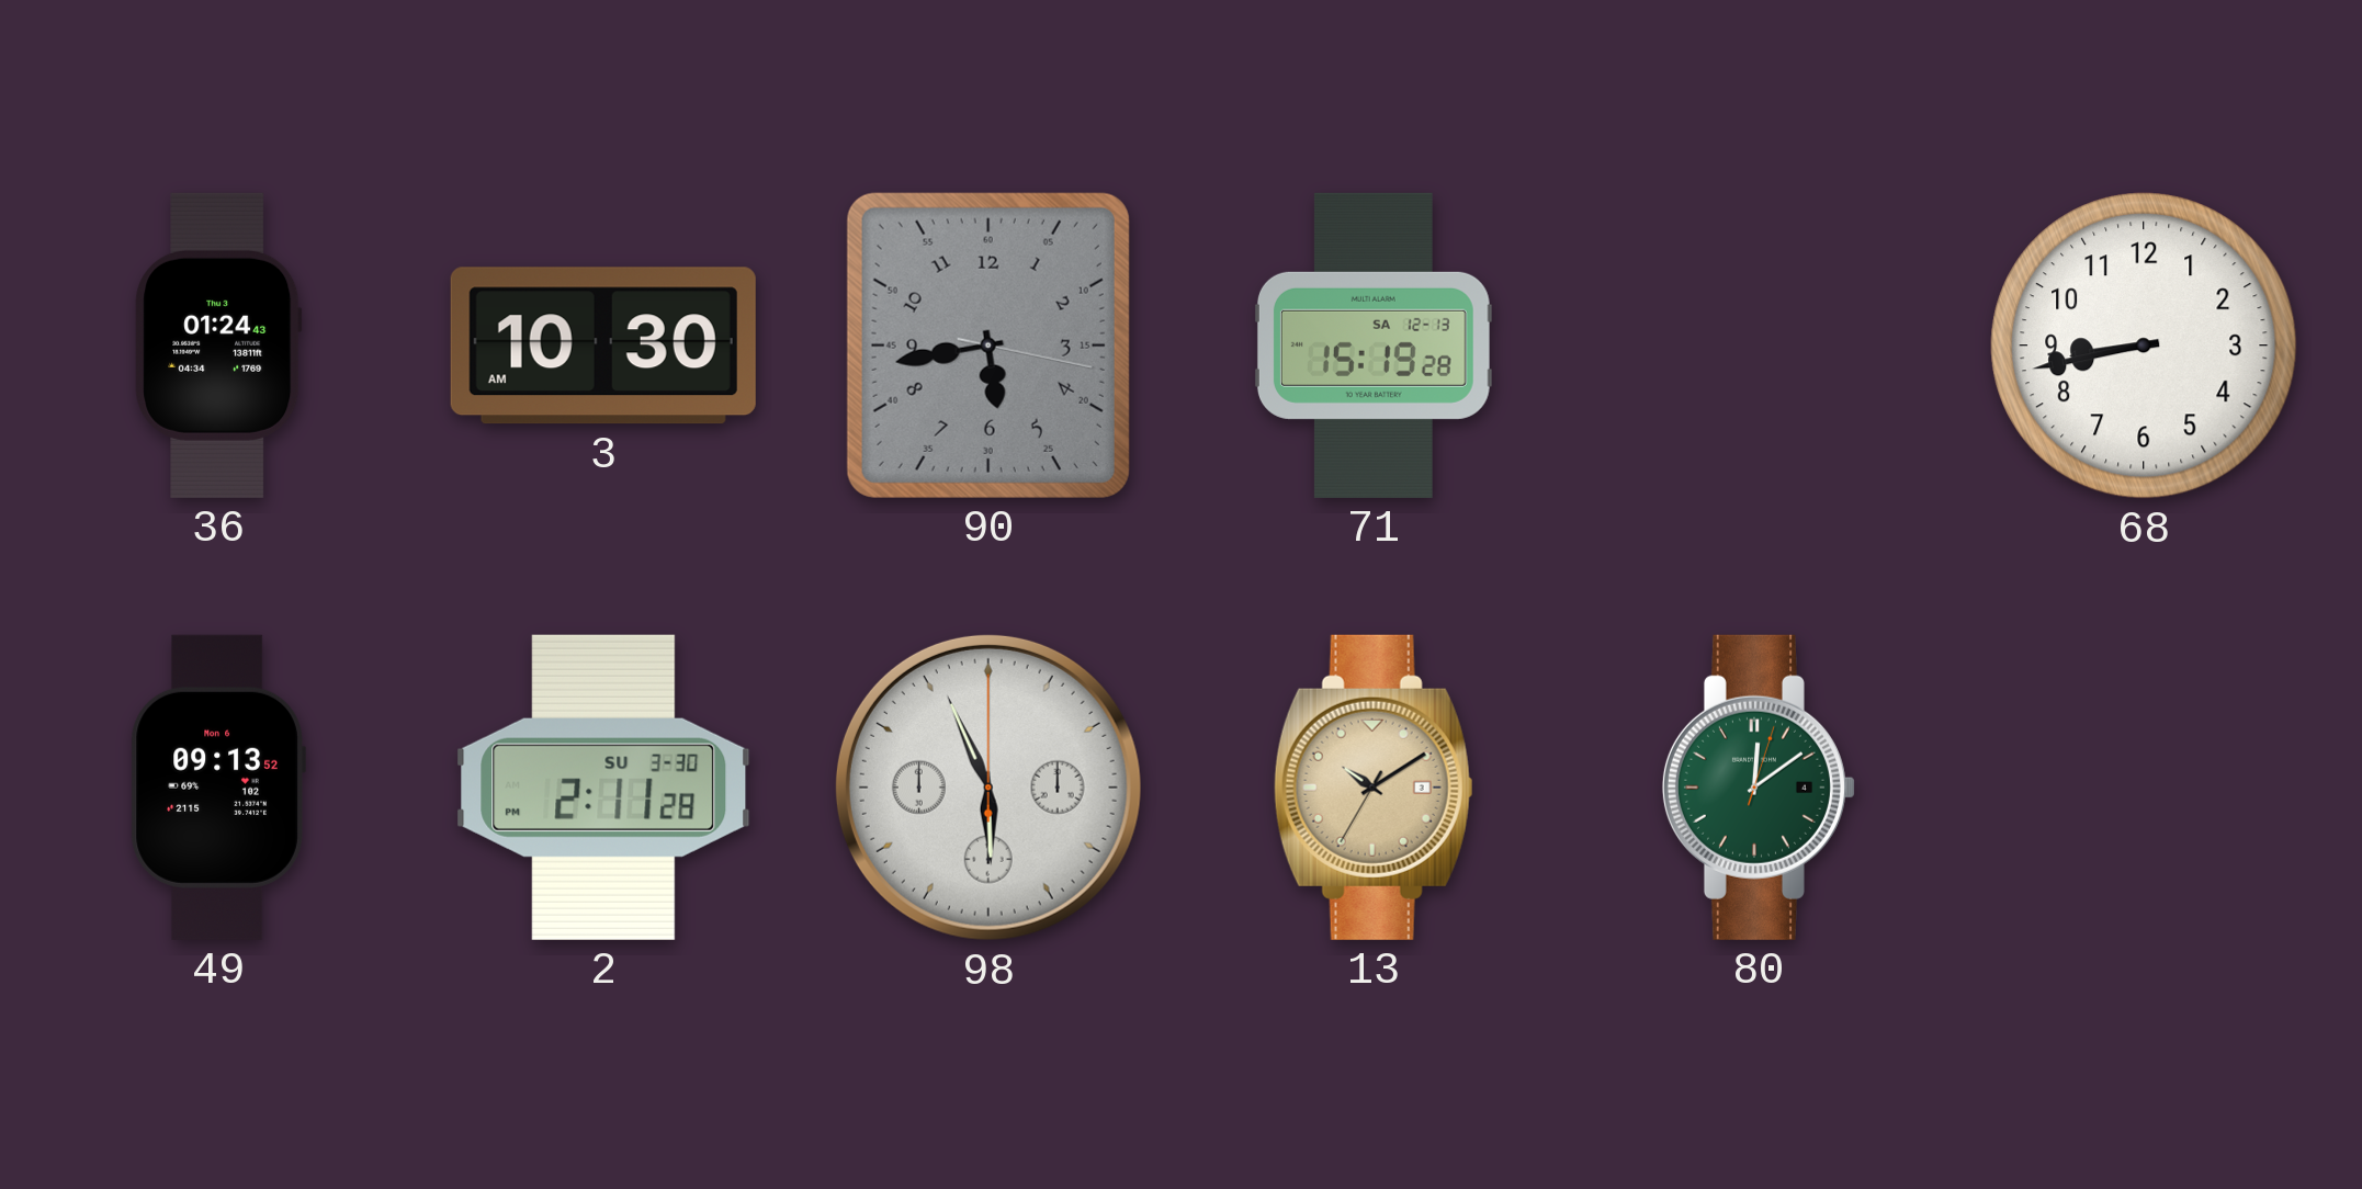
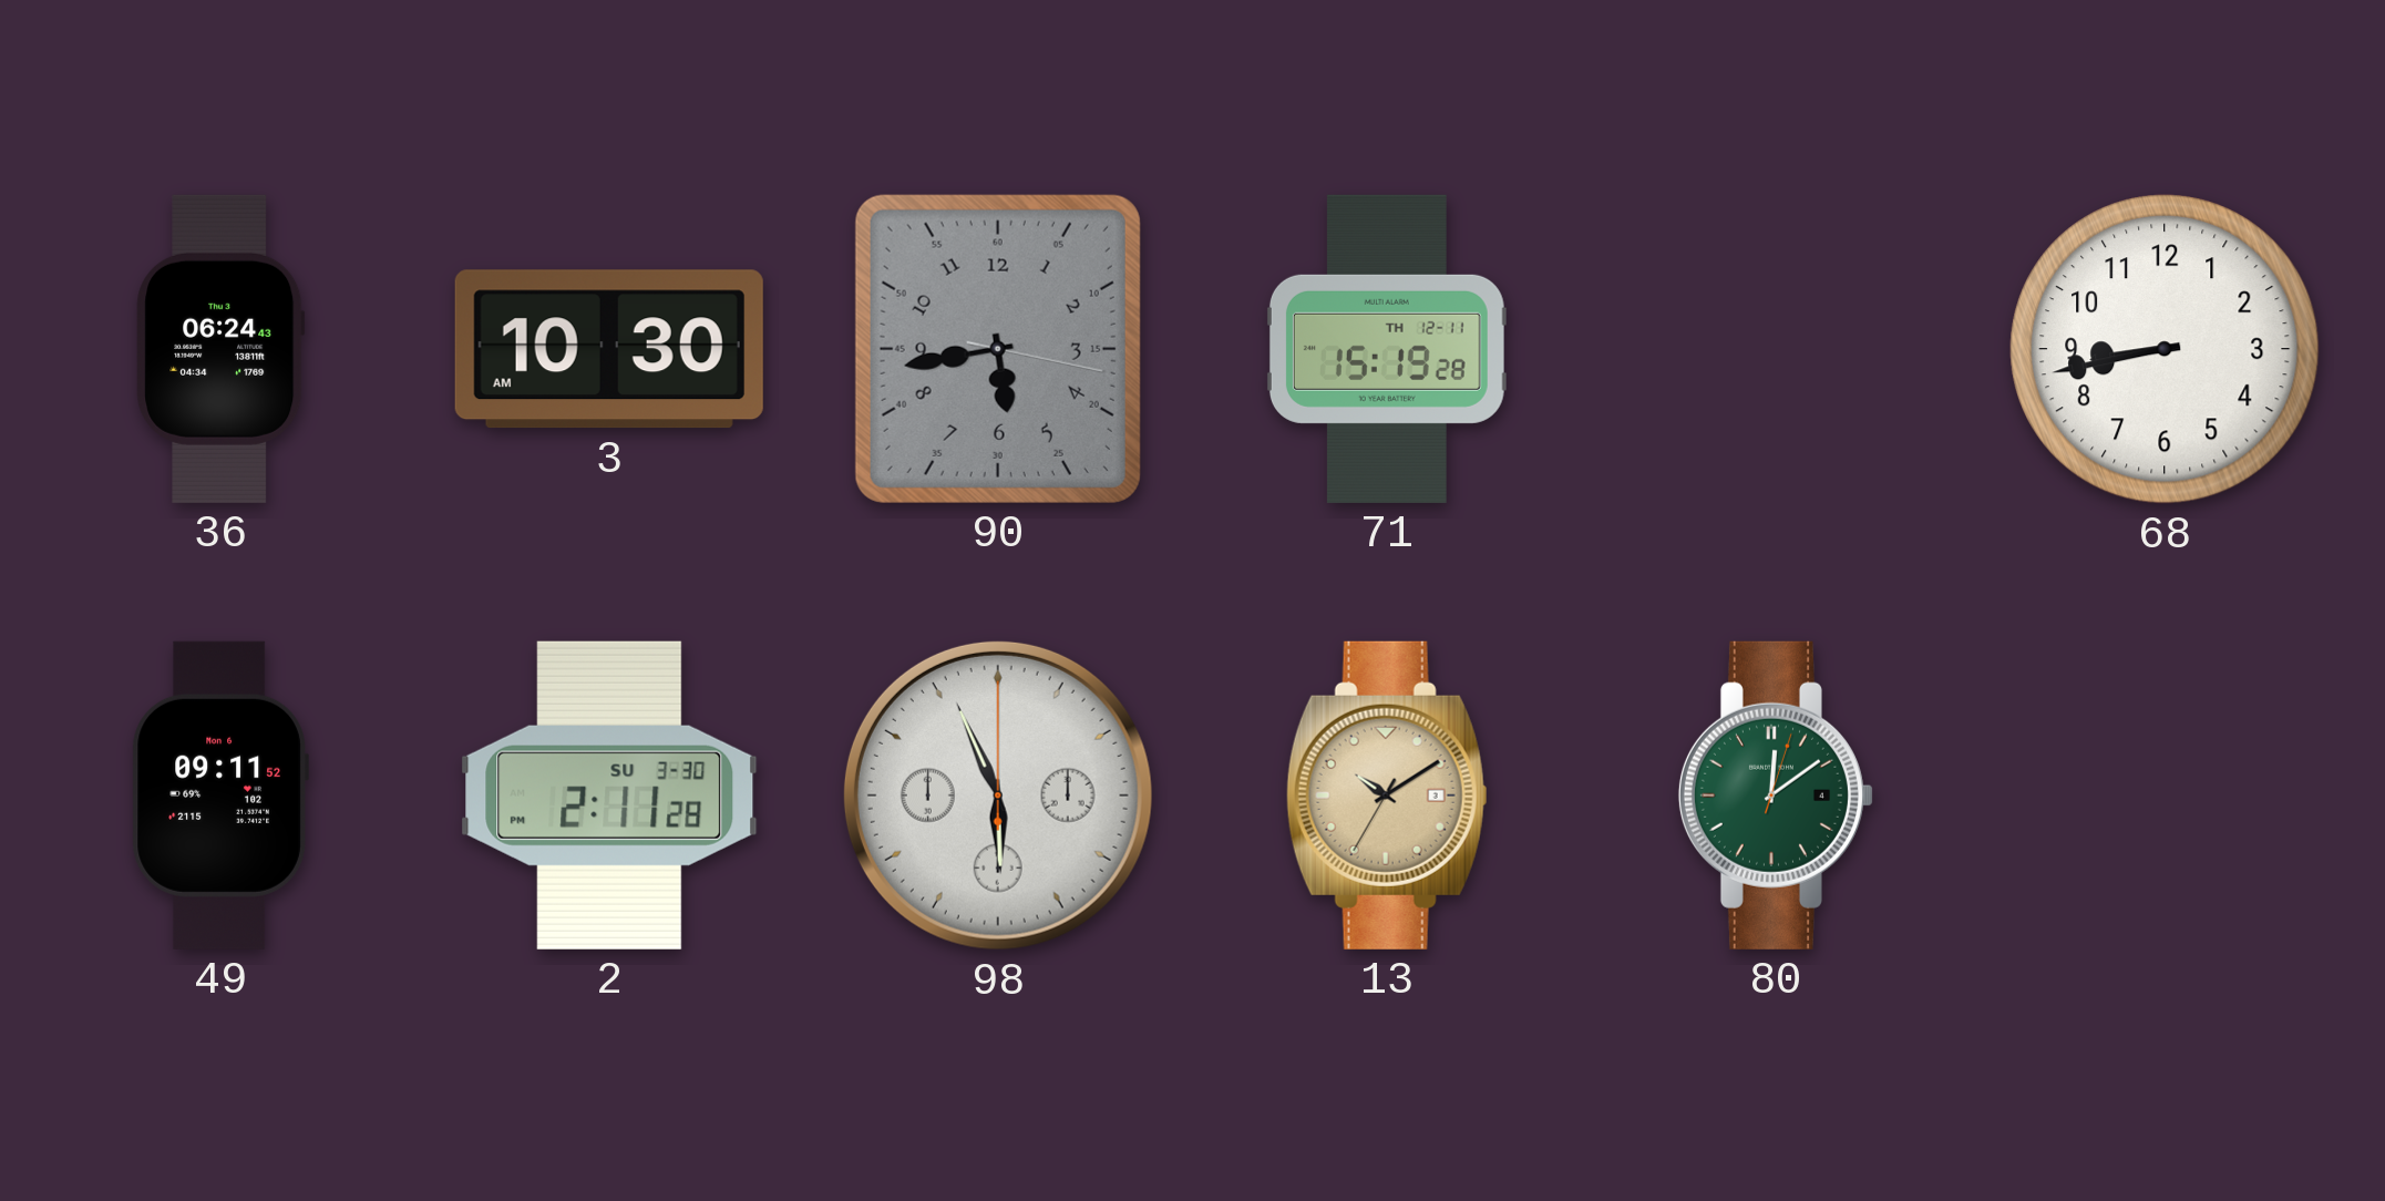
36: 01:24 -> 06:24 (220, 349)
71 date: SA 12-13 -> TH 12-11 (1387, 349)
49: 09:13 -> 09:11 (220, 795)
